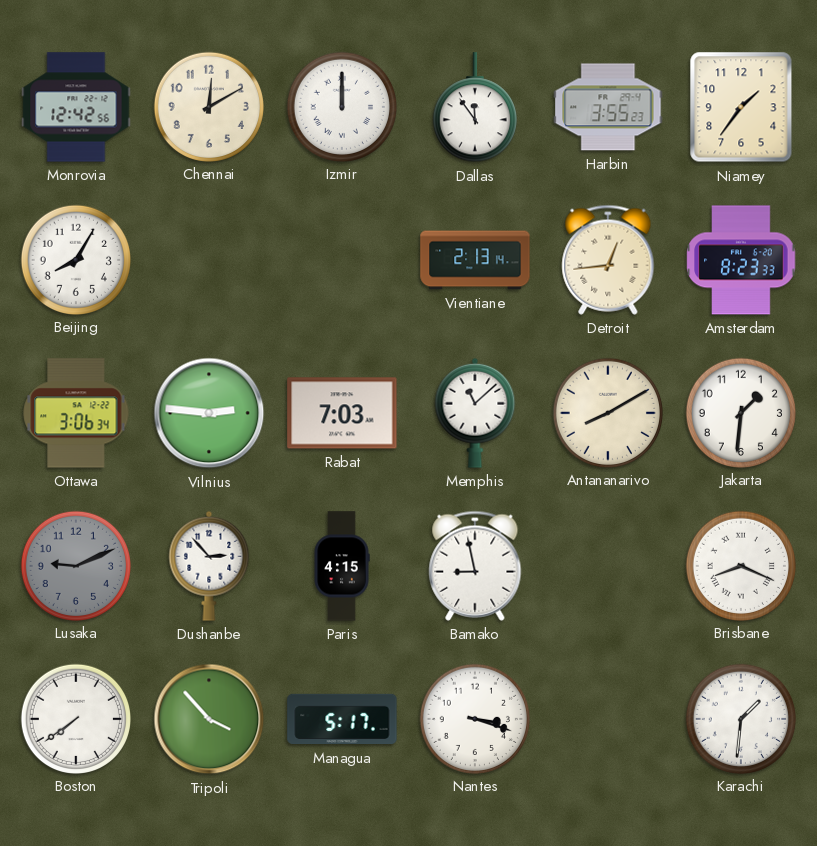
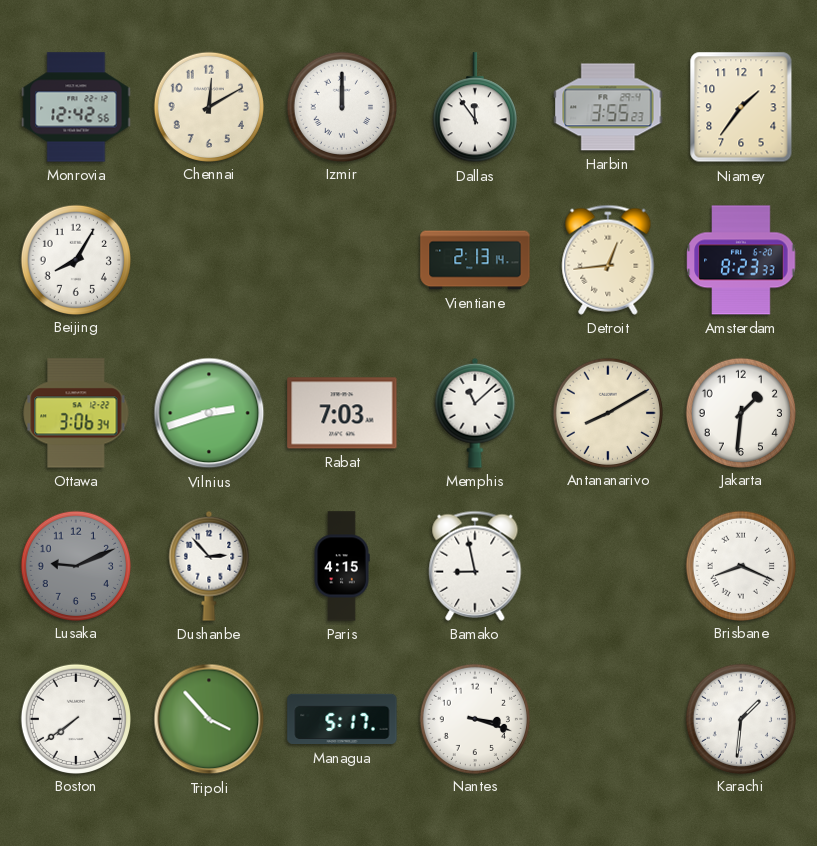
Vilnius: 2:46 -> 2:42 (209, 413)
